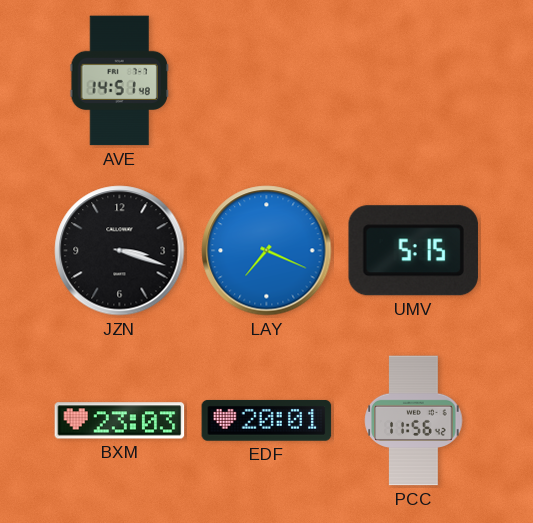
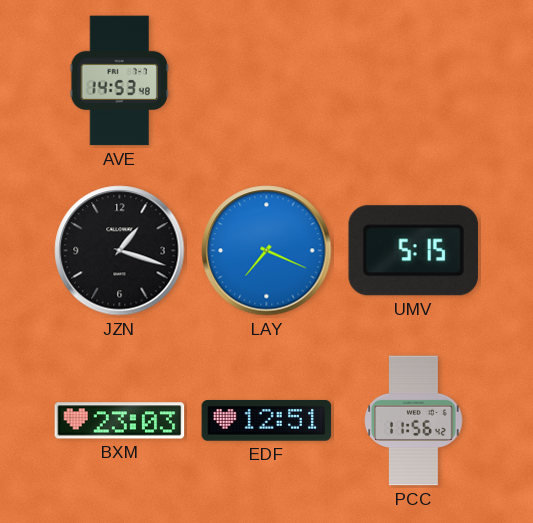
AVE: 14:51 -> 14:53 (119, 81)
JZN: 3:18 -> 1:18 (120, 251)
EDF: 20:01 -> 12:51 (267, 421)
